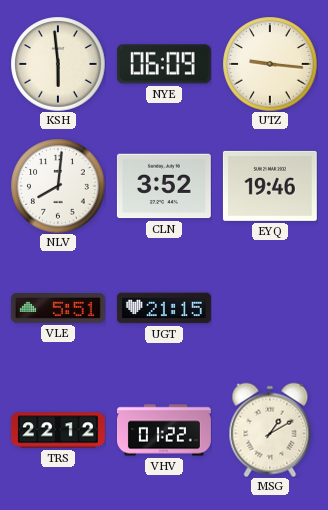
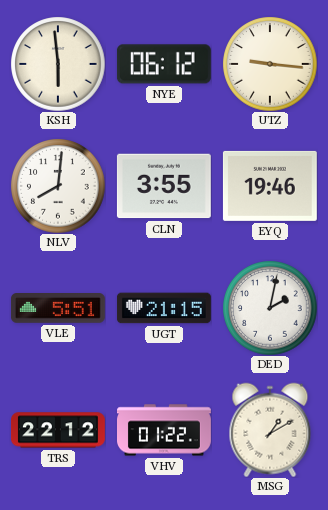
NYE: 06:09 -> 06:12 (164, 64)
CLN: 3:52 -> 3:55 (164, 186)
DED: none -> 2:02 (270, 308)
